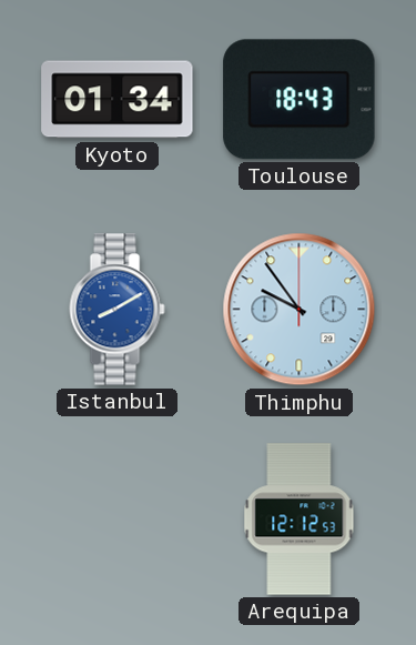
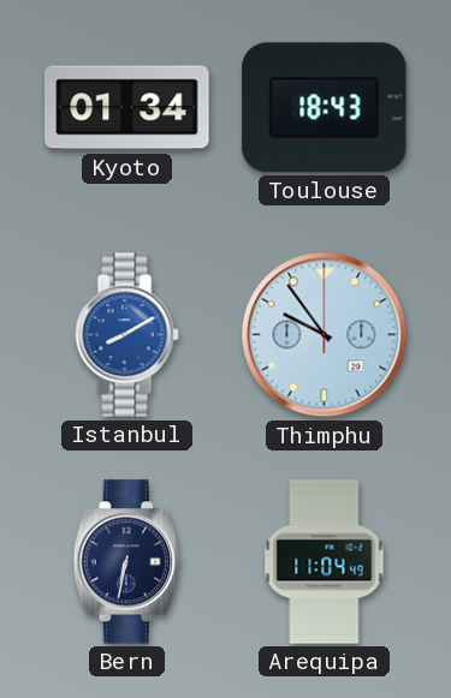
Bern: none -> 6:32 (126, 562)
Arequipa: 12:12 -> 11:04 (325, 562)
